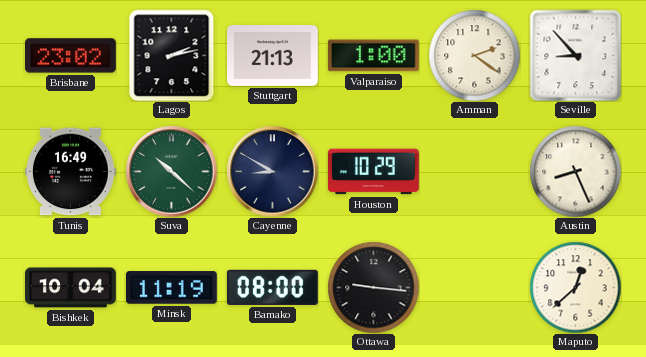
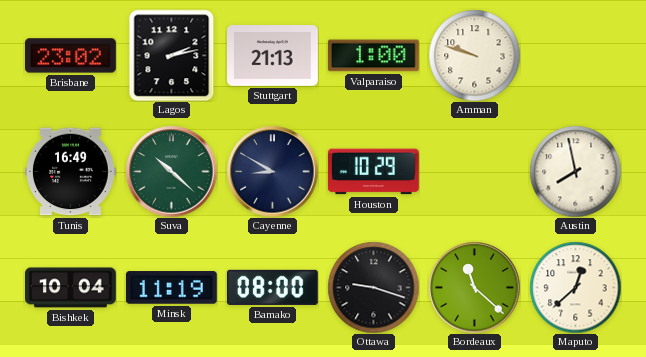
Amman: 2:21 -> 9:48 (474, 55)
Seville: 8:53 -> none (575, 55)
Austin: 8:26 -> 7:58 (575, 171)
Ottawa: 9:16 -> 9:18 (373, 287)
Bordeaux: none -> 11:22 (474, 287)
